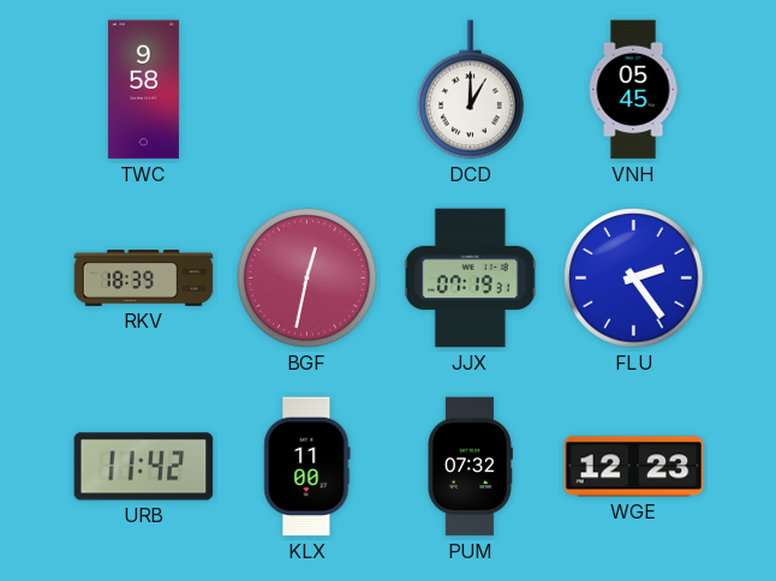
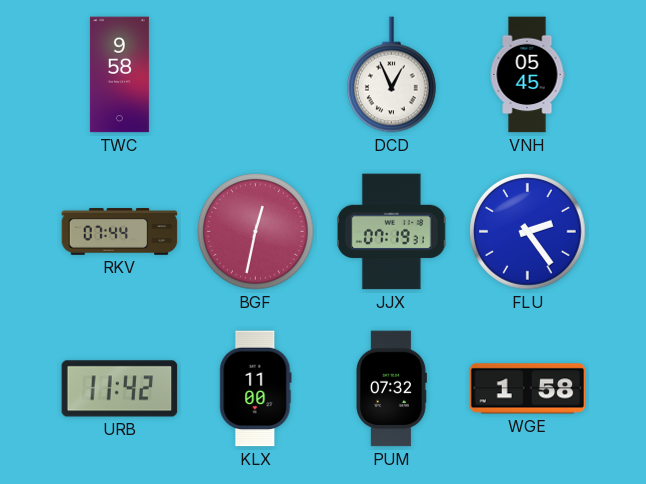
DCD: 1:00 -> 12:56 (392, 75)
RKV: 18:39 -> 07:44 (120, 232)
WGE: 12:23 -> 1:58 (528, 389)
